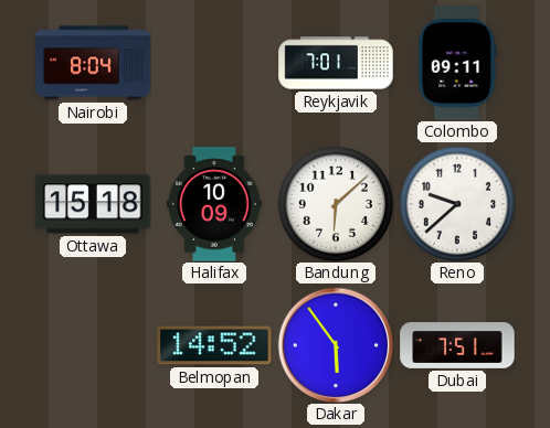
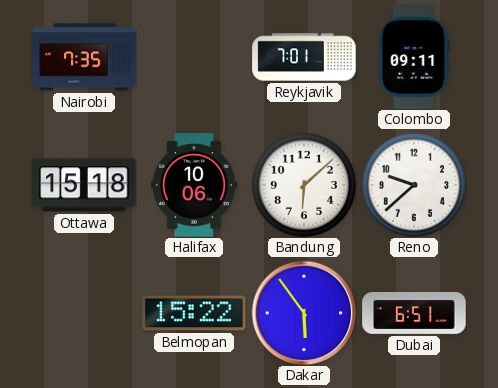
Nairobi: 8:04 -> 7:35 (84, 57)
Halifax: 10:09 -> 10:06 (194, 185)
Belmopan: 14:52 -> 15:22 (194, 313)
Dubai: 7:51 -> 6:51 (414, 314)
